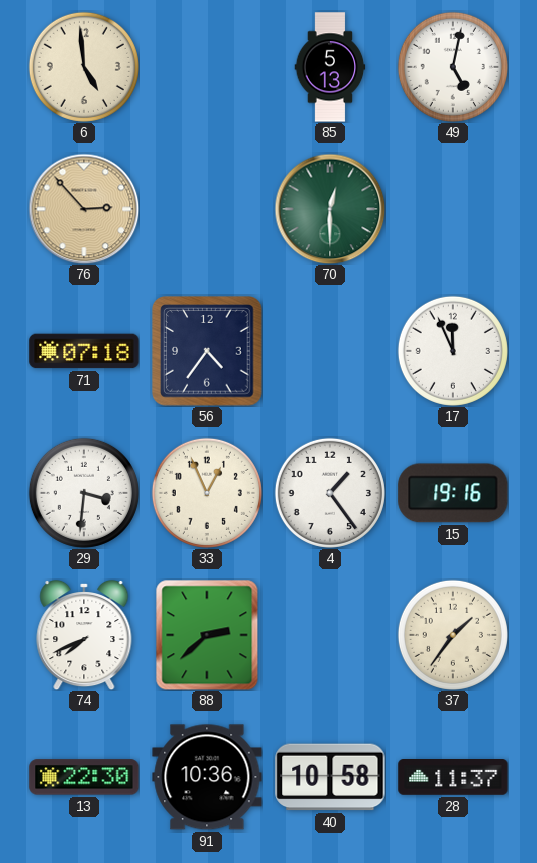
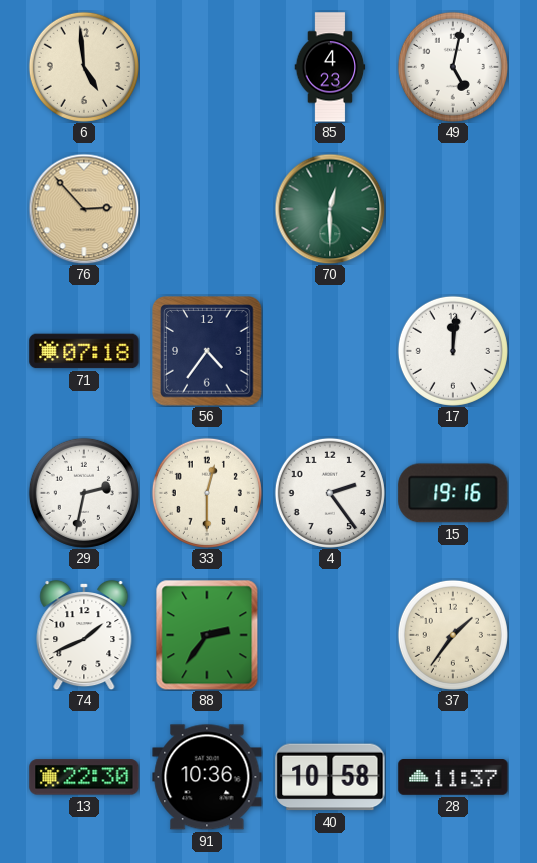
85: 5:13 -> 4:23 (330, 67)
17: 11:56 -> 12:01 (453, 351)
29: 3:31 -> 2:32 (84, 493)
33: 12:56 -> 12:30 (207, 493)
4: 1:24 -> 2:24 (330, 493)
74: 7:41 -> 1:41 (84, 635)
88: 2:38 -> 2:36 (207, 635)
